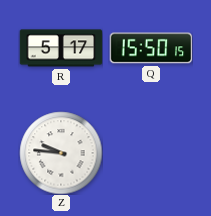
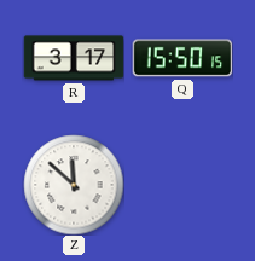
R: 5:17 -> 3:17 (74, 58)
Z: 9:46 -> 11:52 (74, 185)
